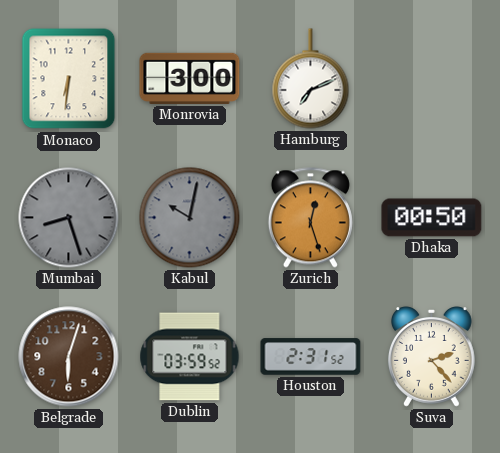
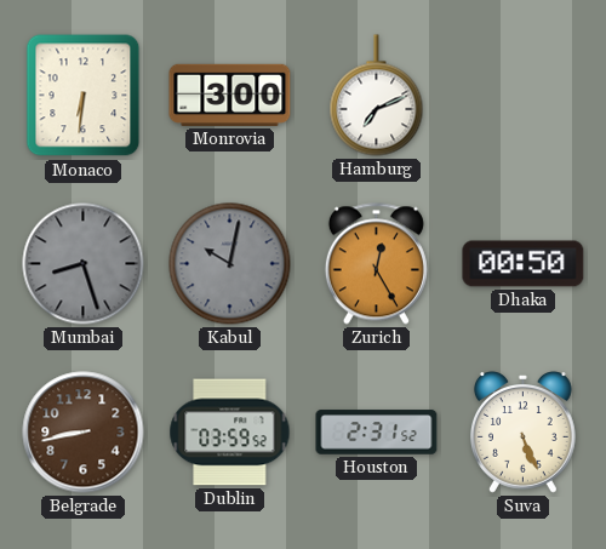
Zurich: 12:27 -> 12:25 (376, 264)
Belgrade: 6:03 -> 8:43 (84, 433)
Suva: 2:23 -> 5:26 (522, 433)
